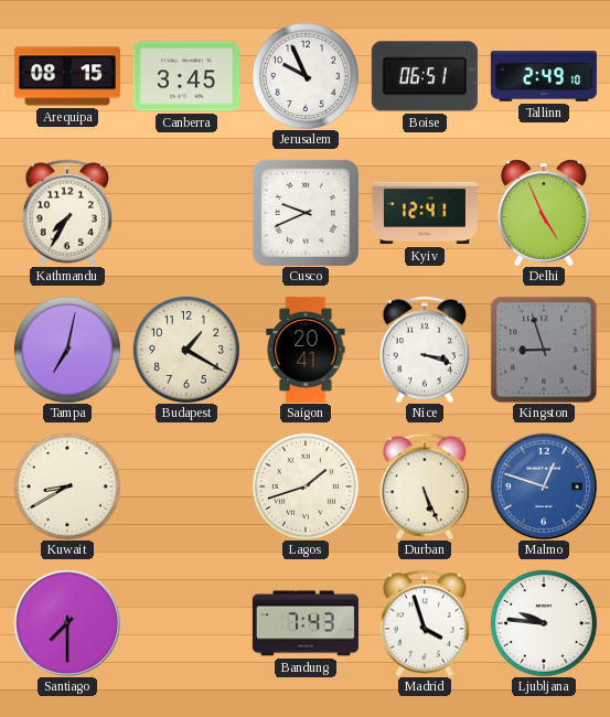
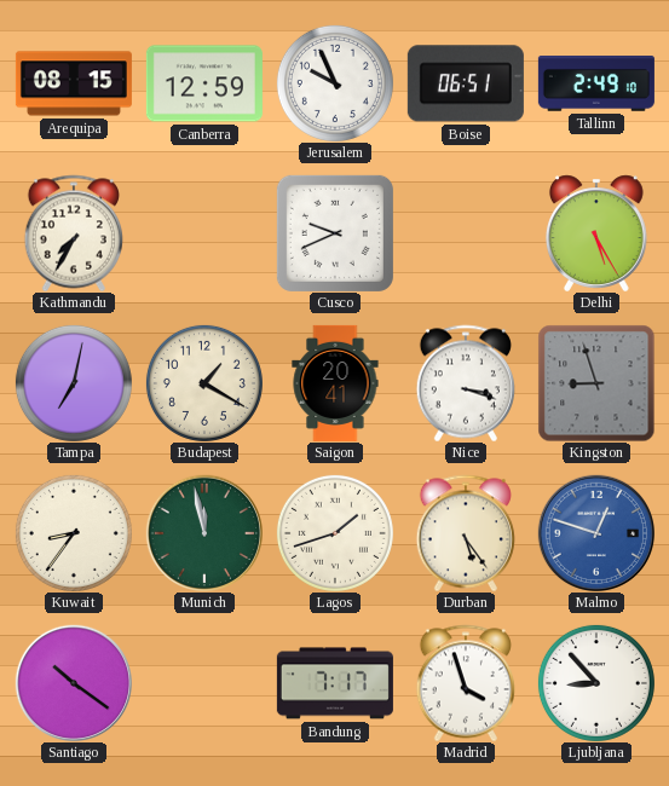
Canberra: 3:45 -> 12:59 (204, 83)
Kyiv: 12:41 -> none (425, 213)
Delhi: 4:56 -> 5:25 (596, 233)
Kuwait: 8:40 -> 8:36 (74, 533)
Munich: none -> 11:58 (204, 533)
Durban: 5:26 -> 5:24 (466, 533)
Santiago: 7:30 -> 10:21 (74, 683)
Bandung: 7:43 -> 7:17 (335, 683)
Ljubljana: 9:46 -> 8:53 (596, 683)
